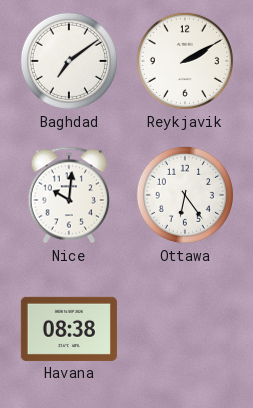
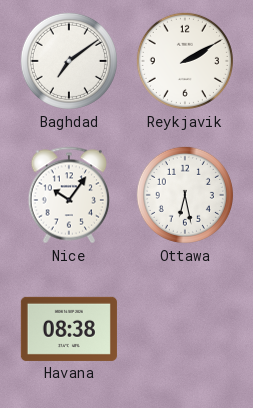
Nice: 10:01 -> 10:06 (69, 195)
Ottawa: 6:24 -> 6:28 (185, 195)
